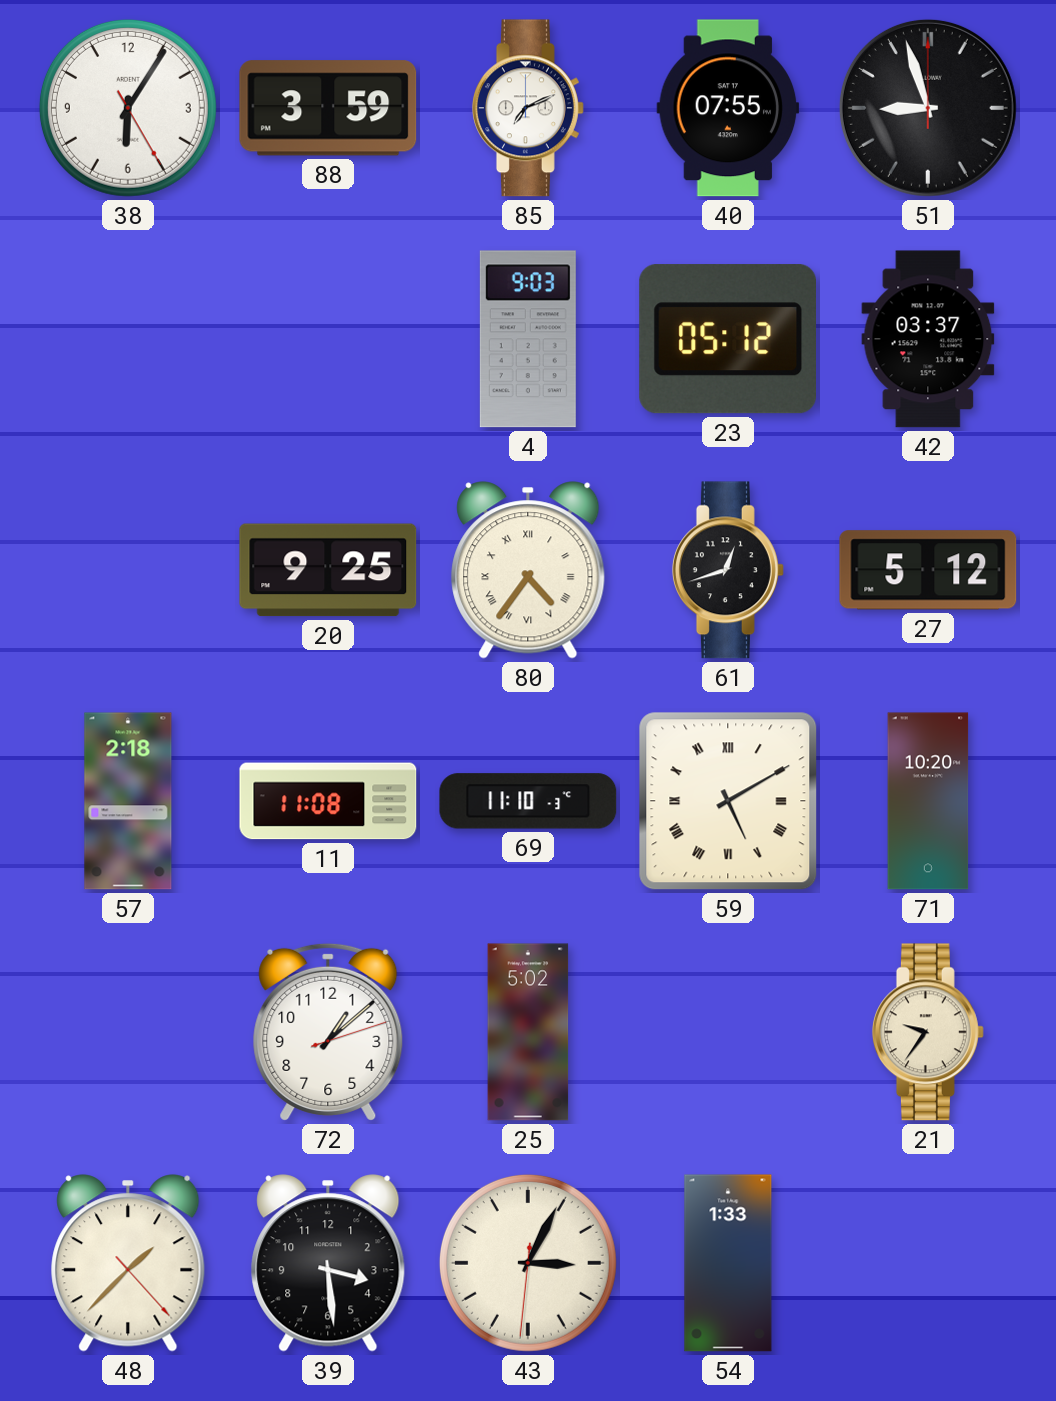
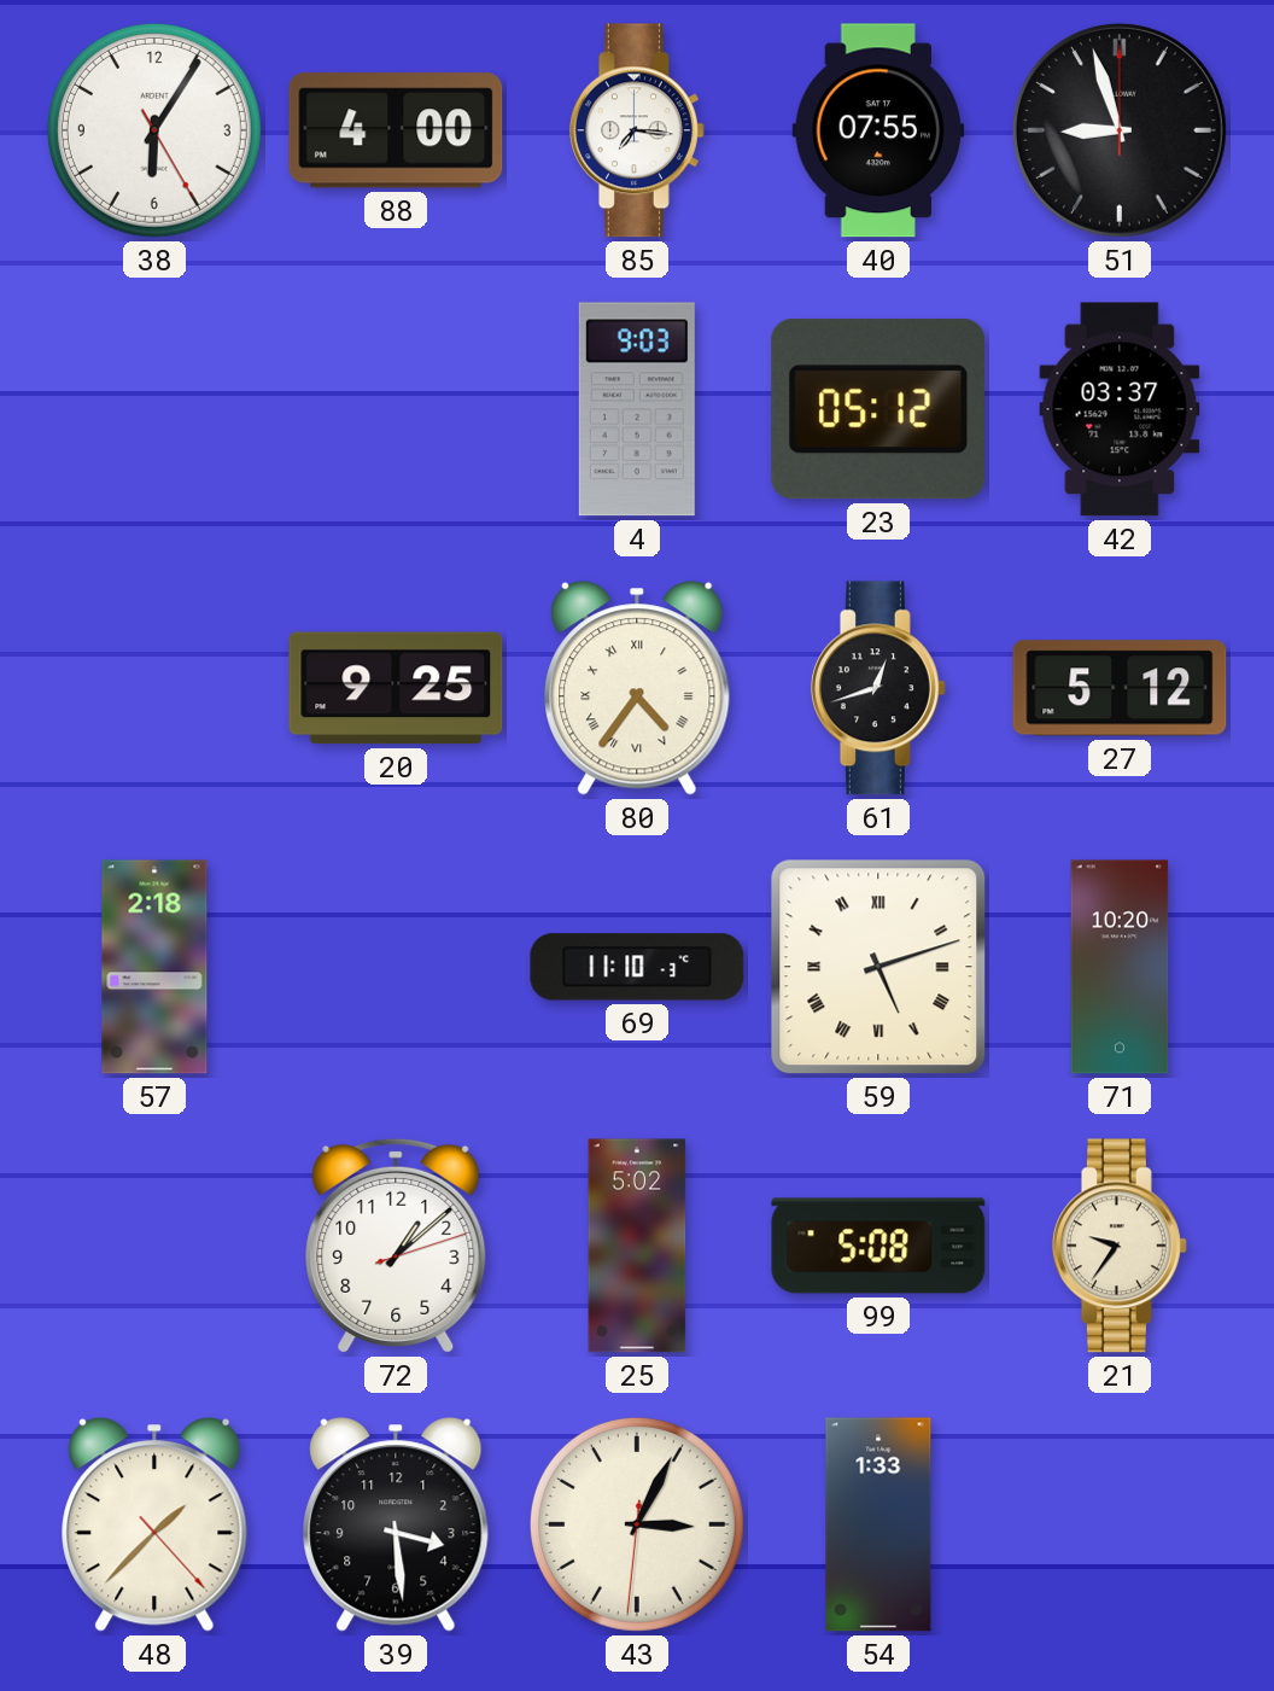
88: 3:59 -> 4:00 (396, 130)
85: 7:11 -> 7:16 (637, 130)
11: 11:08 -> none (328, 801)
59: 5:10 -> 5:12 (878, 967)
99: none -> 5:08 (878, 1246)
